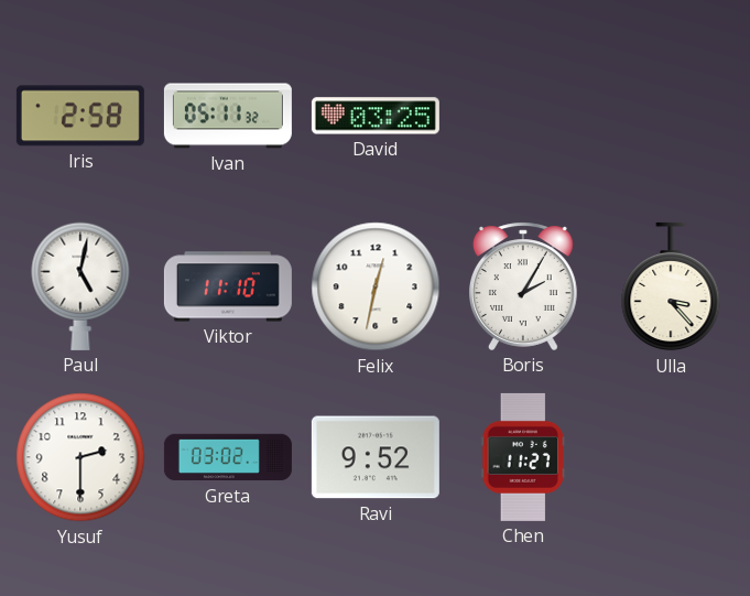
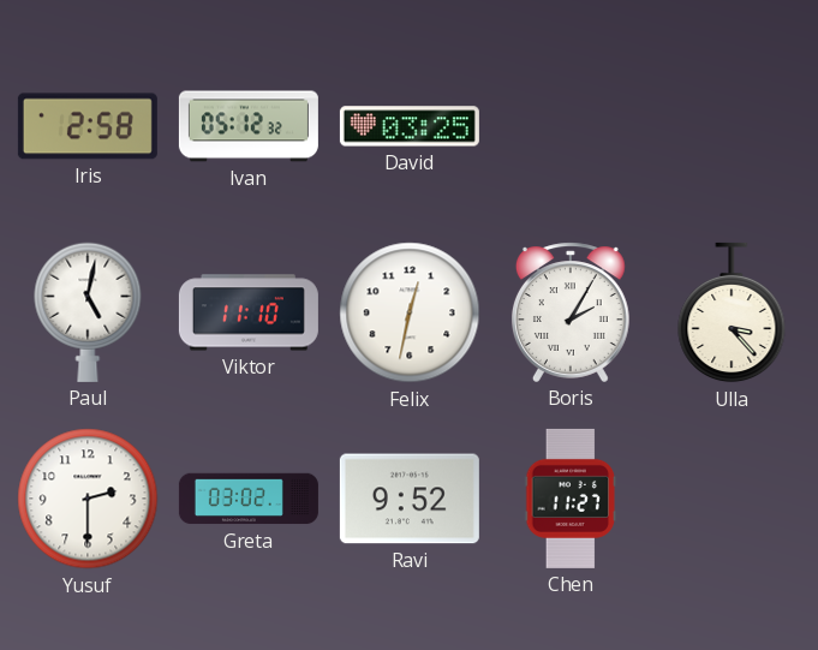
Ivan: 05:11 -> 05:12 (249, 126)
